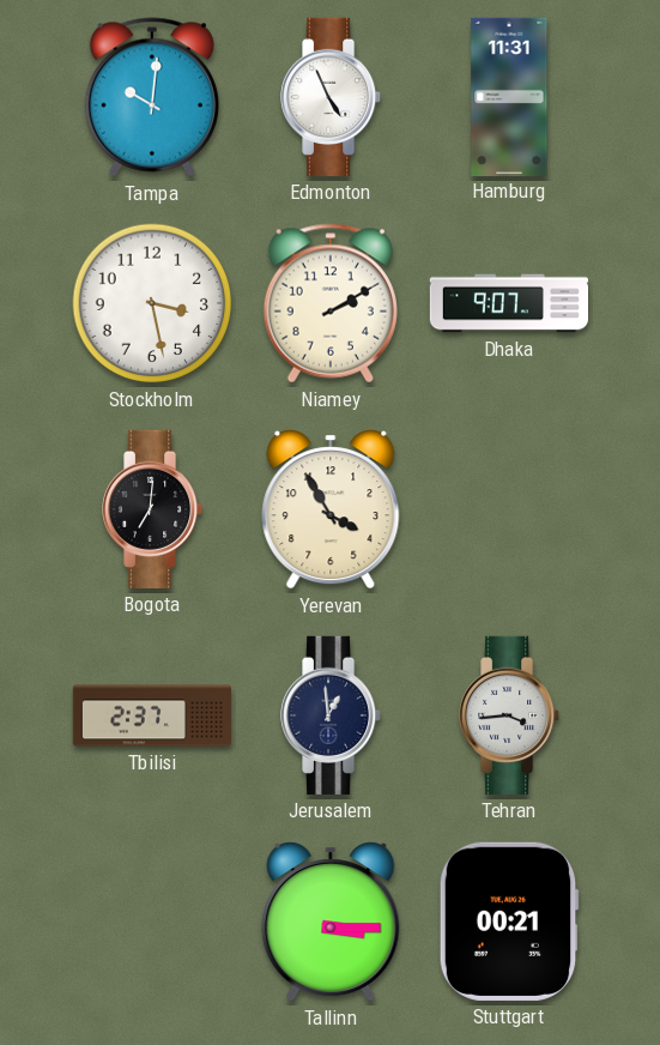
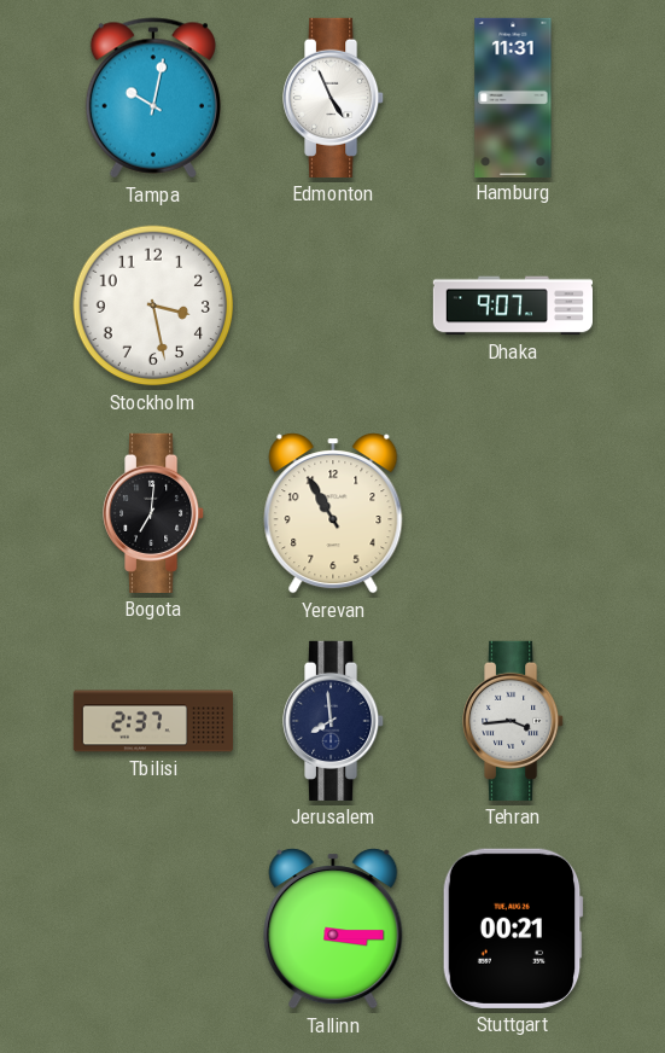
Tampa: 10:01 -> 10:02 (153, 98)
Niamey: 2:10 -> none (331, 303)
Yerevan: 3:55 -> 10:55 (333, 513)
Jerusalem: 12:59 -> 7:59 (334, 721)
